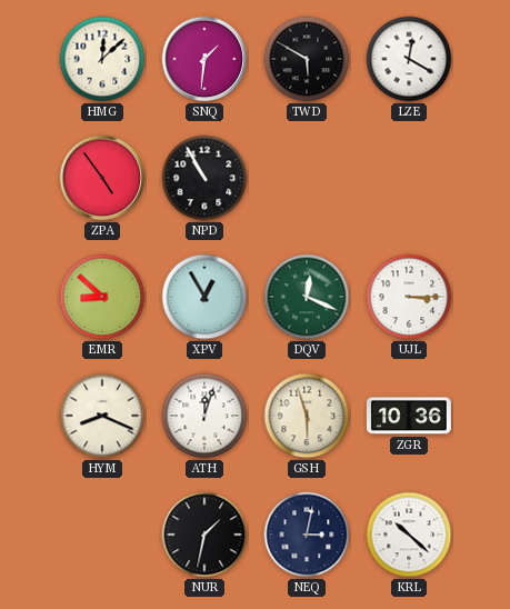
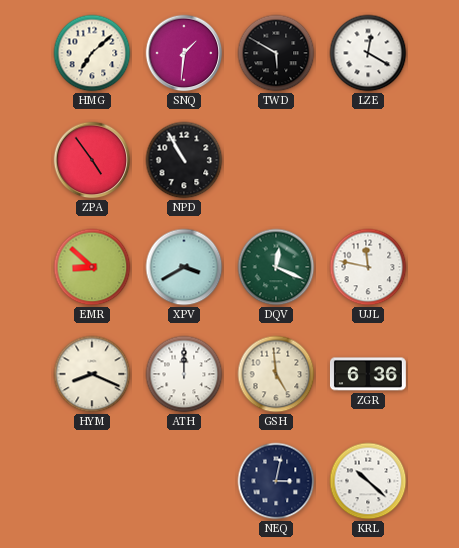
HMG: 12:08 -> 7:08 (92, 53)
XPV: 12:55 -> 3:40 (184, 267)
UJL: 3:15 -> 11:47 (368, 267)
ATH: 12:03 -> 12:00 (184, 374)
GSH: 5:57 -> 4:59 (276, 374)
ZGR: 10:36 -> 6:36 (368, 374)
NUR: 1:32 -> none (204, 535)
